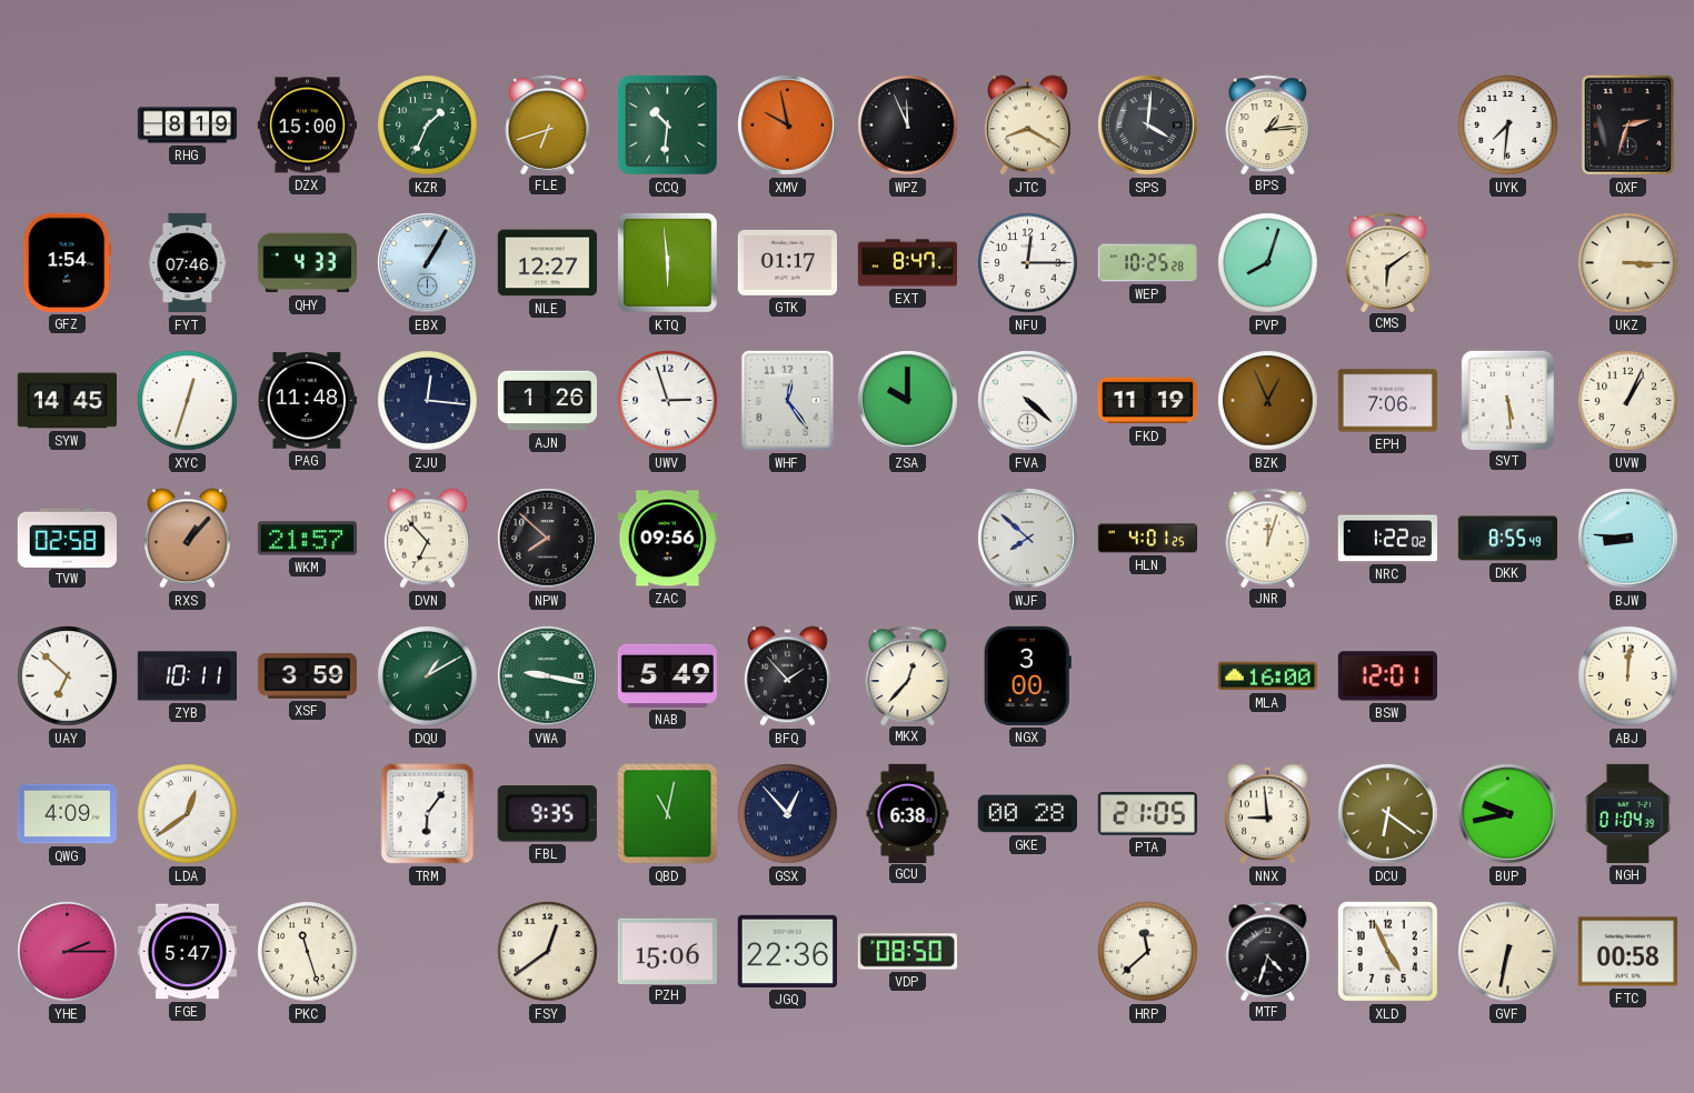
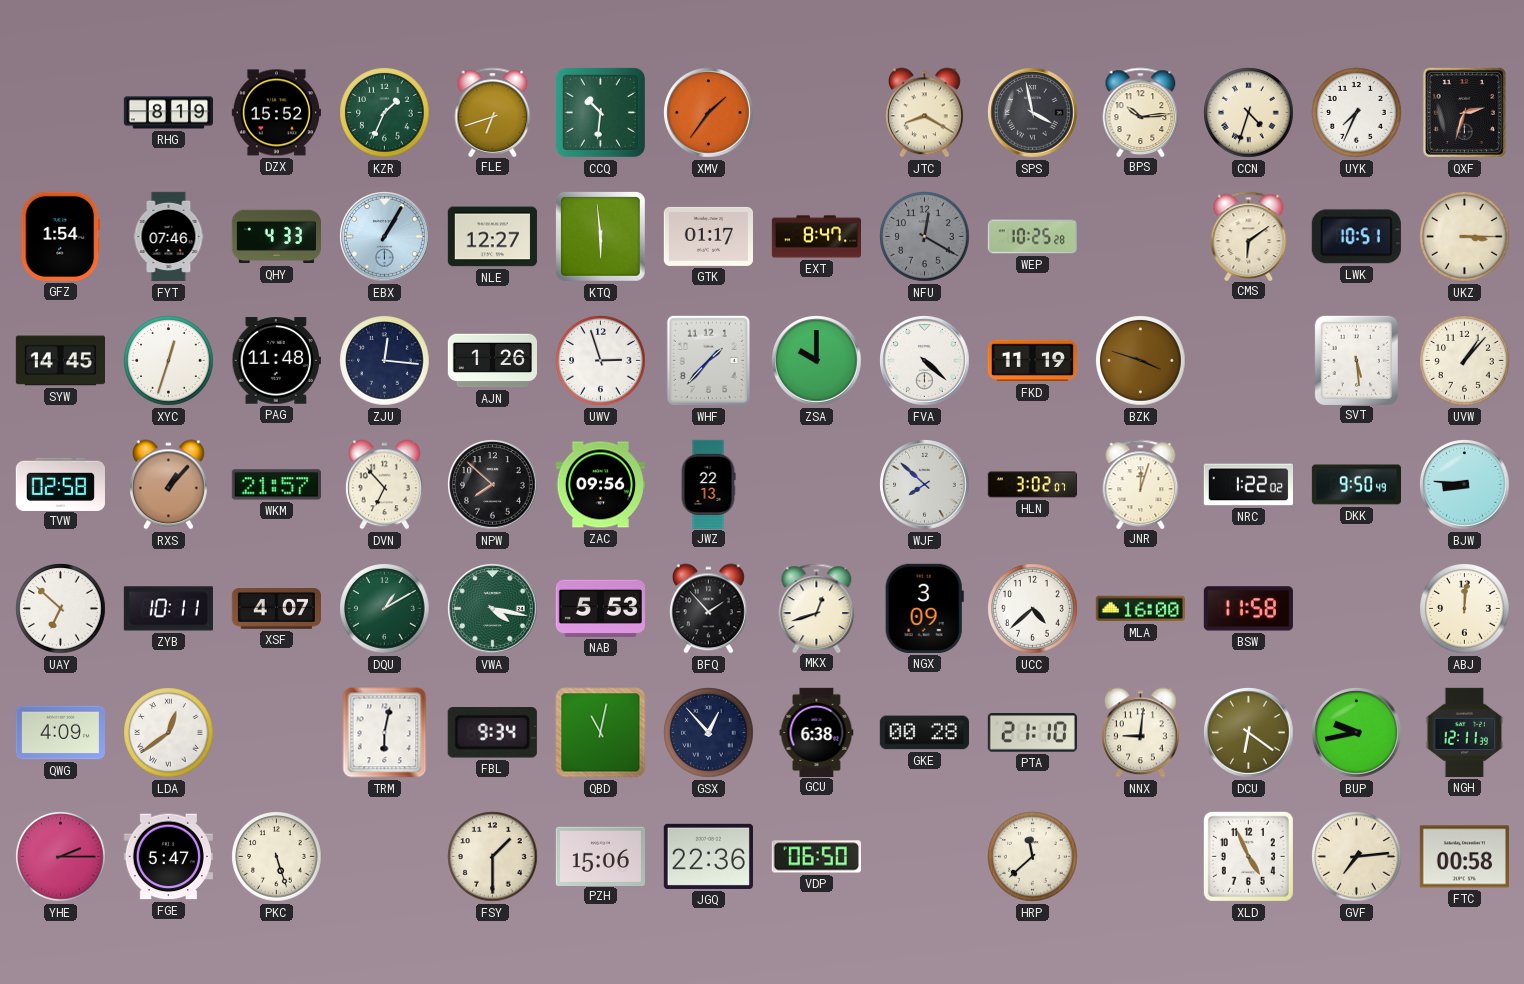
DZX: 15:00 -> 15:52 (276, 113)
XMV: 9:58 -> 1:36 (709, 113)
WPZ: 11:56 -> none (908, 126)
SPS: 4:01 -> 3:58 (1033, 113)
BPS: 1:14 -> 10:14 (1141, 112)
CCN: none -> 4:33 (1249, 113)
UYK: 7:31 -> 7:34 (1357, 113)
NFU: 12:15 -> 12:20 (925, 237)
NFU dial: white -> grey (925, 237)
PVP: 8:03 -> none (1268, 263)
LWK: none -> 10:51 (1356, 237)
WHF: 12:24 -> 1:37 (708, 360)
BZK: 12:56 -> 3:48 (1141, 361)
EPH: 7:06 -> none (1387, 401)
UVW: 1:04 -> 1:07 (1465, 361)
JWZ: none -> 22:13 (708, 484)
HLN: 4:01 -> 3:02 (1032, 485)
DKK: 8:55 -> 9:50 (1356, 485)
XSF: 3:59 -> 4:07 (276, 609)
VWA: 9:17 -> 4:17 (493, 609)
NAB: 5:49 -> 5:53 (600, 608)
MKX: 12:37 -> 12:42 (817, 608)
NGX: 3:00 -> 3:09 (924, 608)
UCC: none -> 4:38 (1033, 609)
BSW: 12:01 -> 11:58 (1248, 609)
TRM: 6:06 -> 6:02 (385, 733)
FBL: 9:35 -> 9:34 (492, 733)
PTA: 21:05 -> 21:10 (1032, 733)
NNX: 8:59 -> 9:01 (1140, 733)
NGH: 01:04 -> 12:11 (1465, 732)
PKC: 11:27 -> 5:27 (277, 857)
FSY: 12:39 -> 1:30 (493, 857)
VDP: 08:50 -> 06:50 (816, 857)
MTF: 4:33 -> none (1268, 951)
GVF: 6:32 -> 7:14 (1357, 857)
